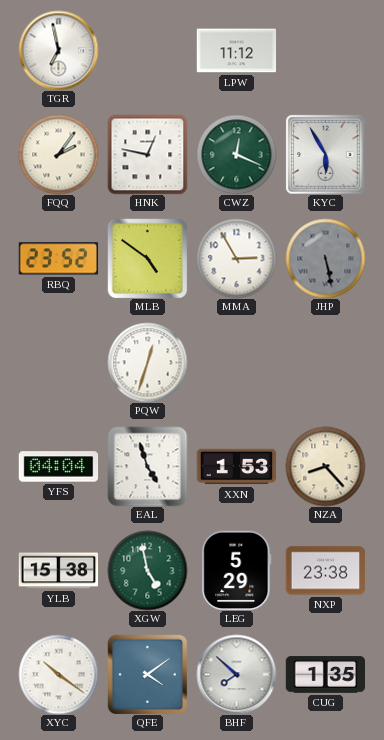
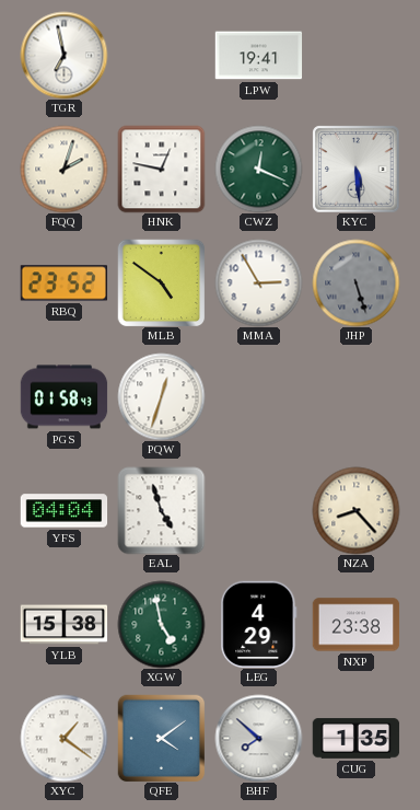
LPW: 11:12 -> 19:41 (258, 56)
FQQ: 2:06 -> 2:03 (63, 169)
KYC: 5:55 -> 5:29 (355, 169)
JHP: 5:28 -> 5:27 (355, 282)
PGS: none -> 01:58 (63, 397)
XXN: 1:53 -> none (236, 467)
LEG: 5:29 -> 4:29 (259, 624)
XYC: 10:21 -> 1:21 (63, 738)
